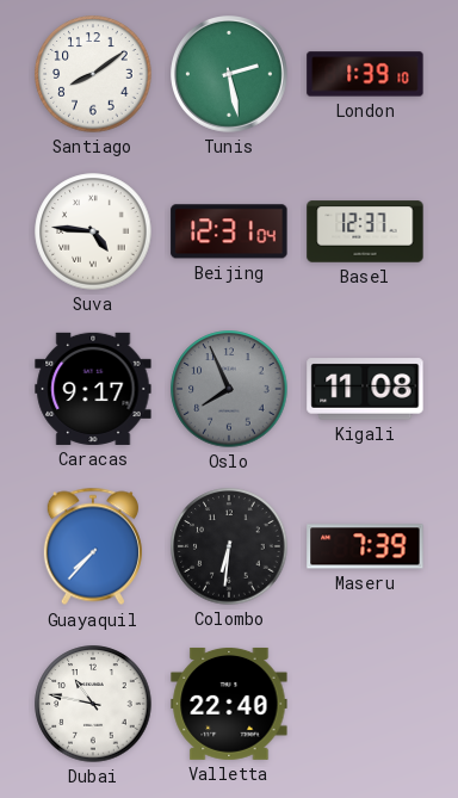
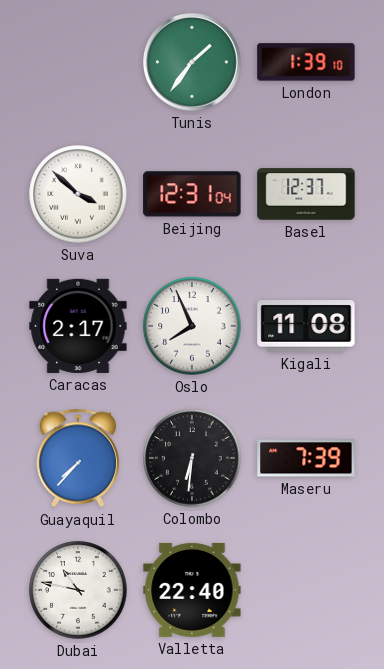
Santiago: 8:09 -> none (93, 74)
Tunis: 2:28 -> 1:36 (193, 63)
Suva: 4:46 -> 3:52 (78, 194)
Caracas: 9:17 -> 2:17 (78, 326)
Oslo dial: grey -> white (192, 326)
